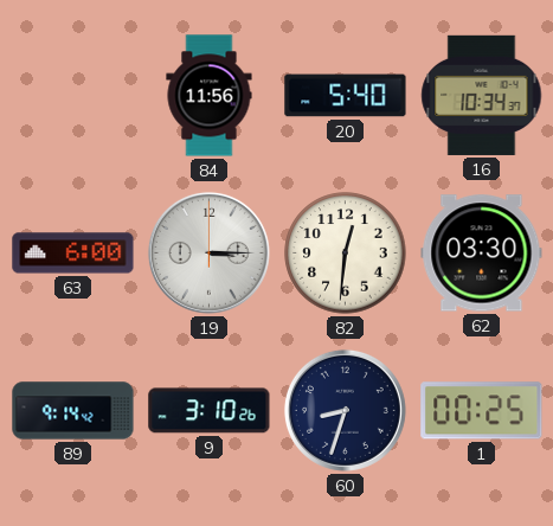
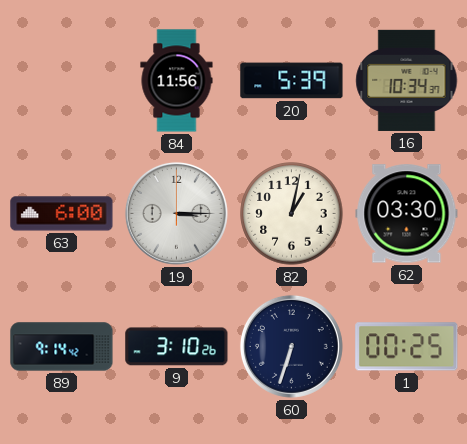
20: 5:40 -> 5:39 (292, 81)
82: 12:31 -> 1:02 (292, 214)
60: 8:33 -> 6:33 (291, 346)
